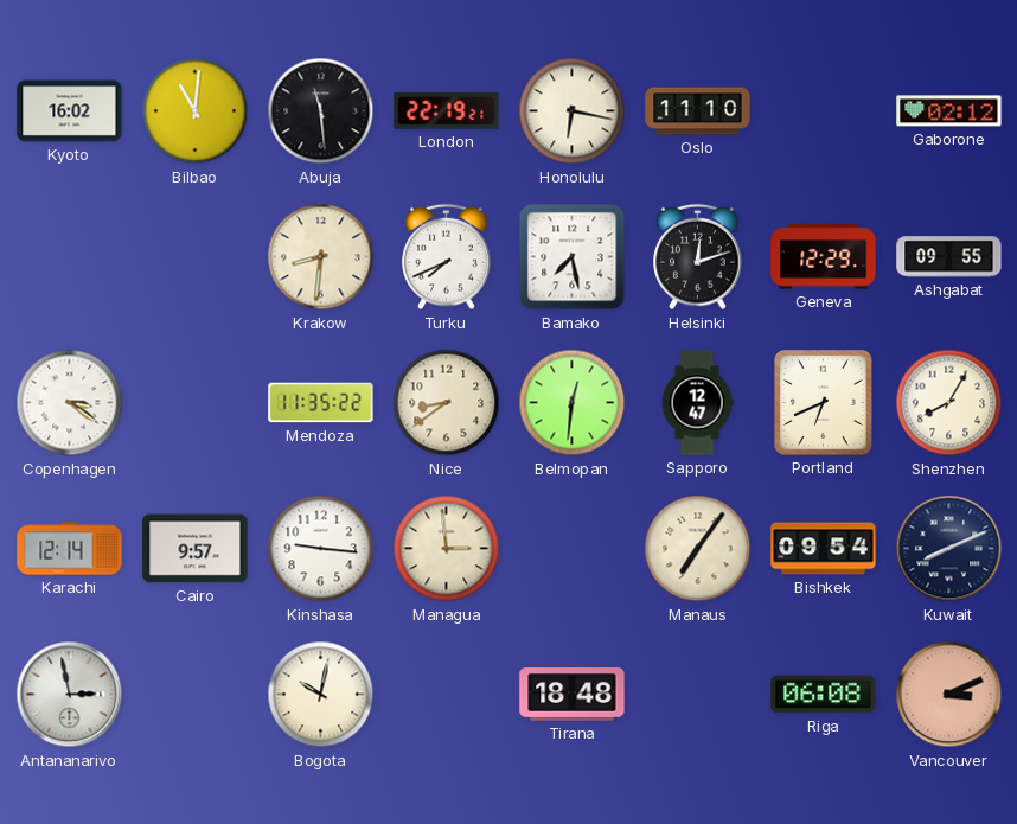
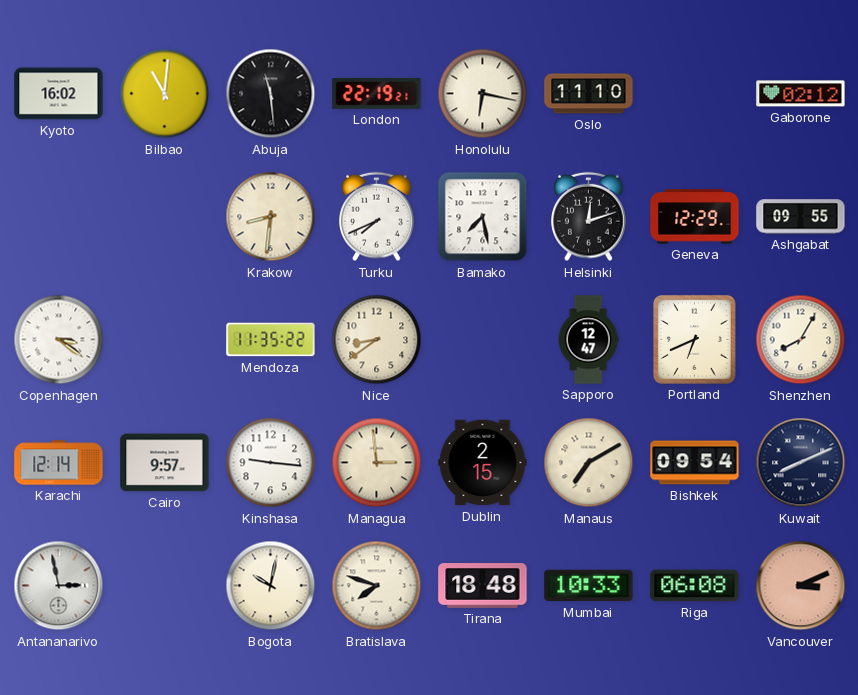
Belmopan: 12:31 -> none (573, 403)
Dublin: none -> 2:15 (483, 463)
Manaus: 7:06 -> 7:10 (589, 463)
Bratislava: none -> 7:48 (377, 586)
Mumbai: none -> 10:33 (589, 586)
